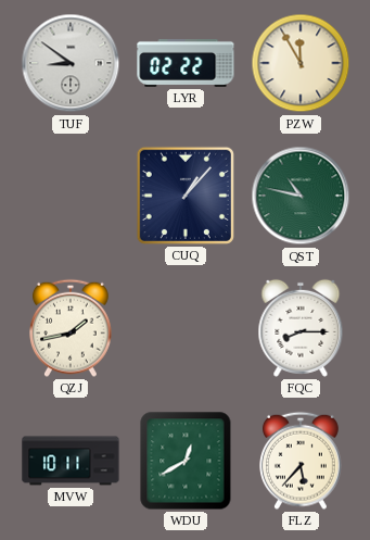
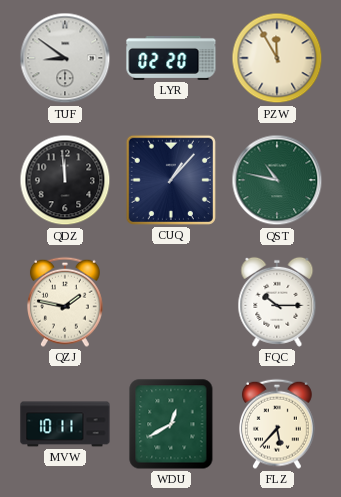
LYR: 02:22 -> 02:20 (171, 58)
QDZ: none -> 11:59 (65, 180)
QZJ: 1:43 -> 1:47 (66, 302)
FQC: 8:15 -> 10:15 (277, 302)
